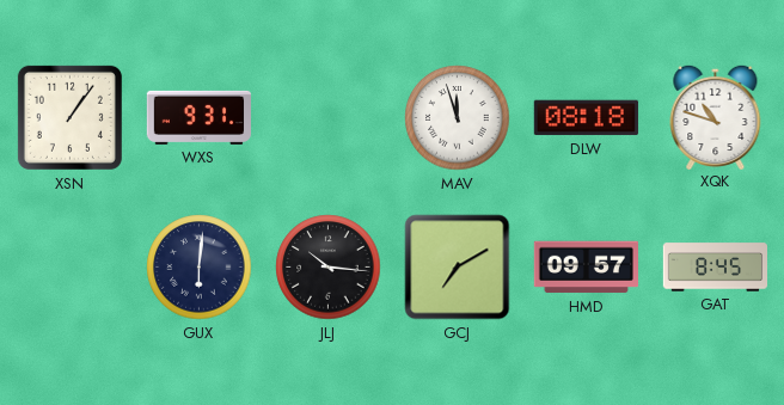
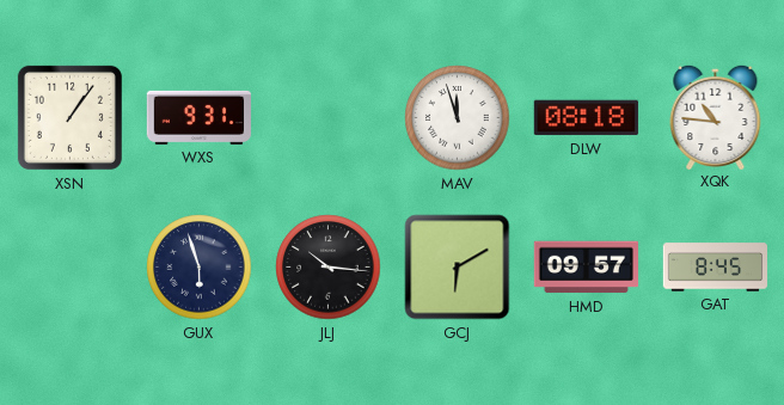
XQK: 10:48 -> 10:46 (716, 116)
GUX: 6:01 -> 5:57 (200, 268)
GCJ: 7:10 -> 6:10 (458, 268)
